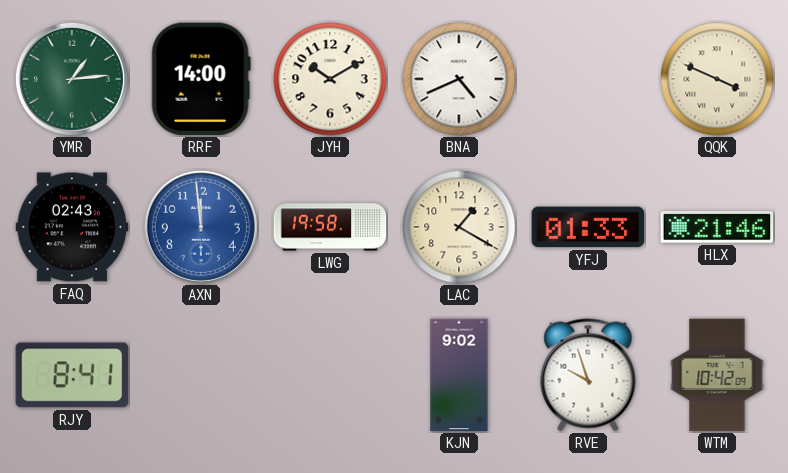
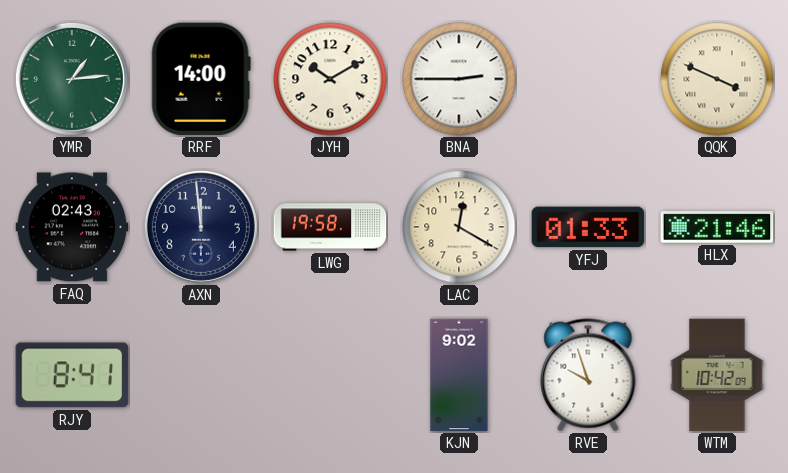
BNA: 4:41 -> 2:45 (459, 79)
AXN dial: blue -> navy (201, 227)
LAC: 1:20 -> 12:20 (459, 227)
